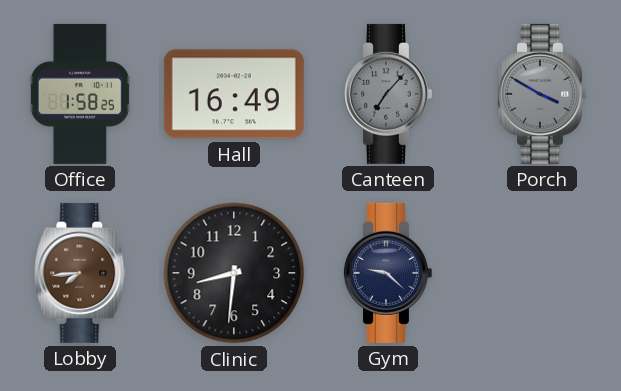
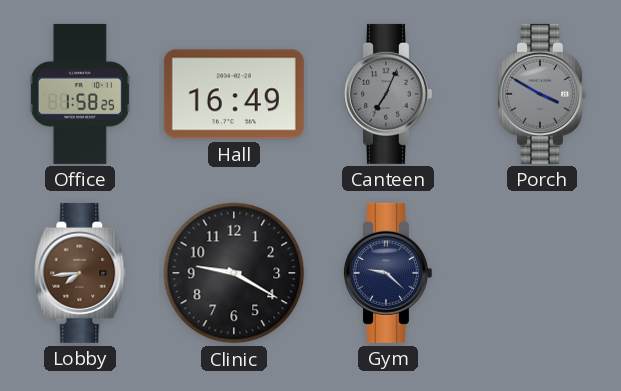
Canteen: 7:07 -> 7:04 (387, 94)
Clinic: 8:31 -> 9:20 (234, 273)
